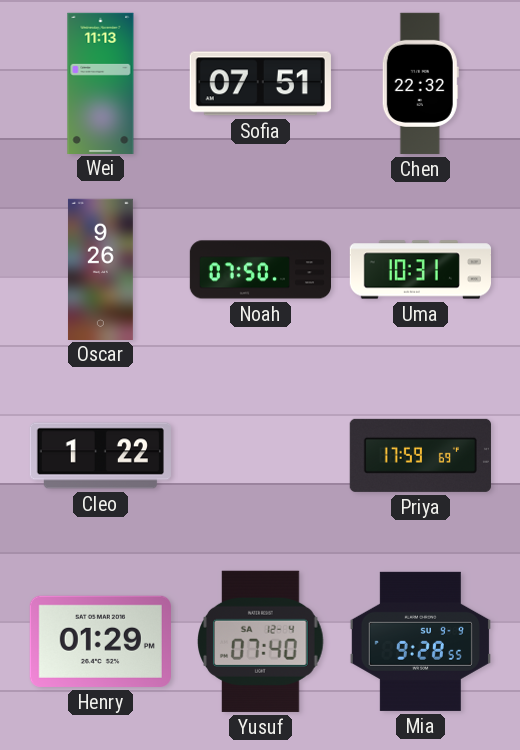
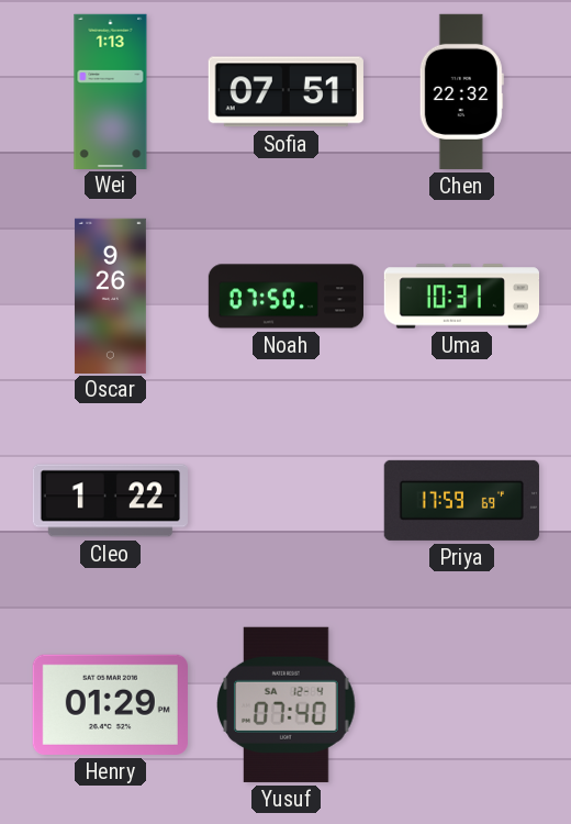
Wei: 11:13 -> 1:13 (111, 91)
Mia: 9:28 -> none (420, 641)
